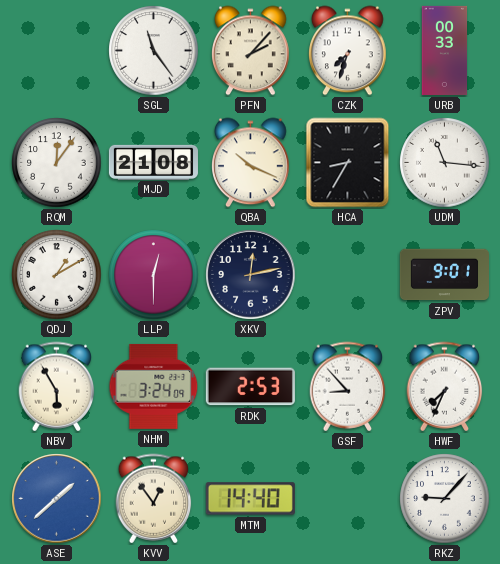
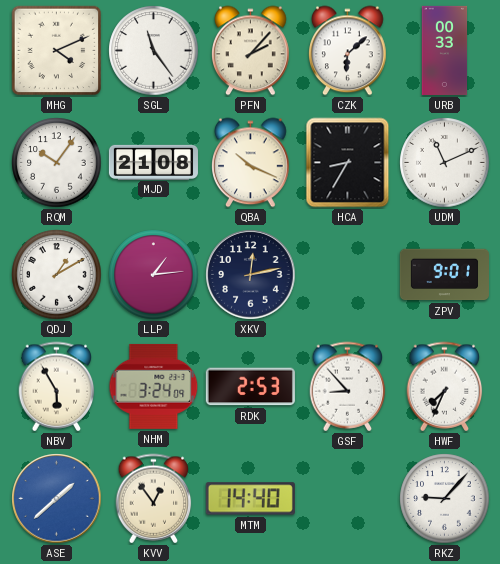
MHG: none -> 4:11 (57, 51)
CZK: 7:33 -> 6:08 (348, 51)
RQM: 12:06 -> 10:06 (57, 163)
UDM: 11:16 -> 11:11 (445, 163)
LLP: 12:30 -> 1:14 (154, 275)
